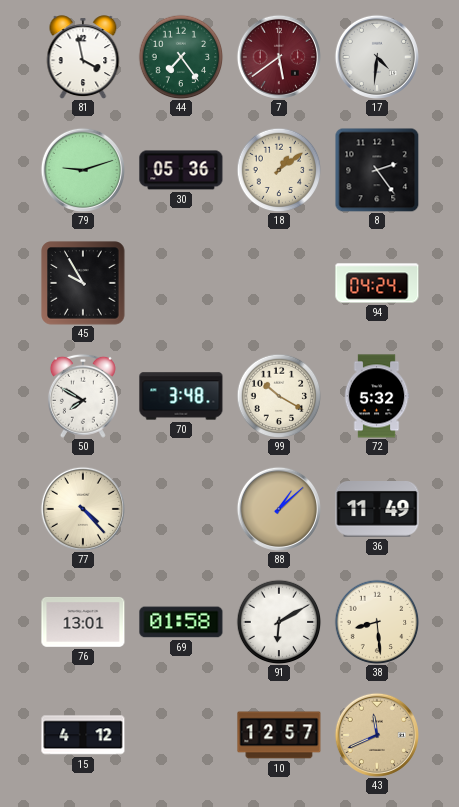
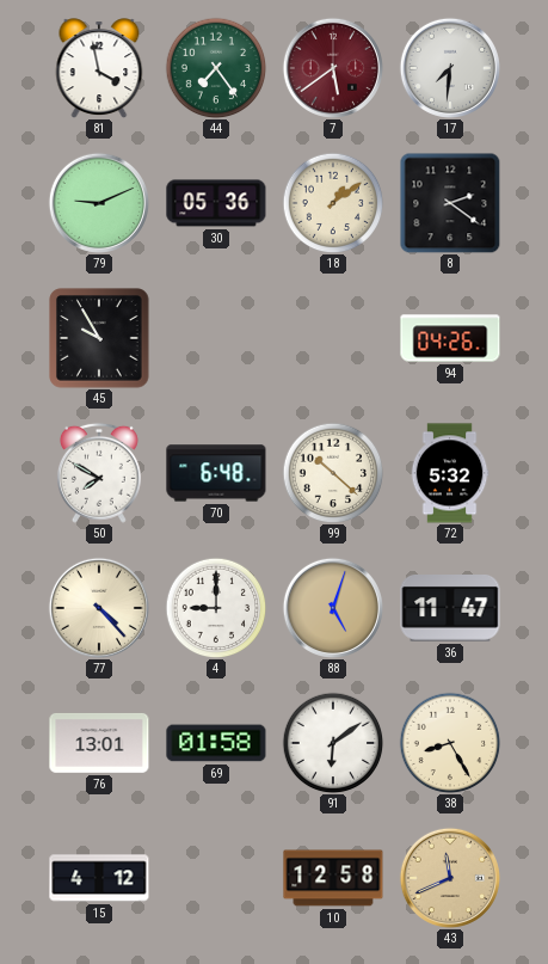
17: 4:31 -> 7:31 (450, 68)
79: 9:12 -> 9:11 (99, 203)
8: 2:24 -> 2:21 (450, 203)
94: 04:24 -> 04:26 (450, 338)
70: 3:48 -> 6:48 (216, 473)
99: 10:20 -> 10:22 (333, 473)
4: none -> 9:00 (216, 608)
88: 1:08 -> 5:03 (333, 608)
36: 11:49 -> 11:47 (450, 609)
91: 6:10 -> 6:09 (333, 743)
38: 8:29 -> 8:25 (450, 743)
10: 12:57 -> 12:58 (333, 878)
